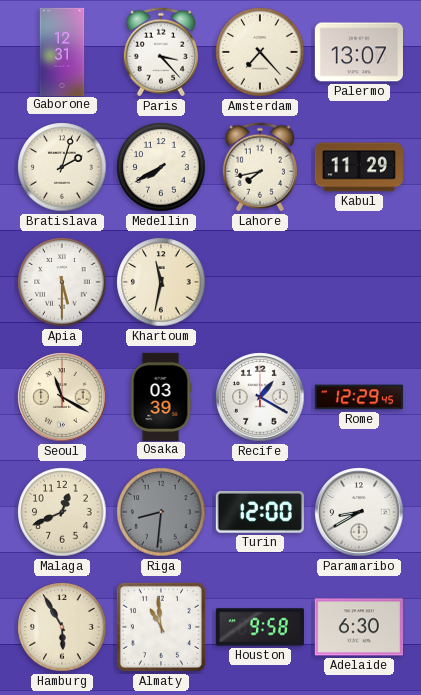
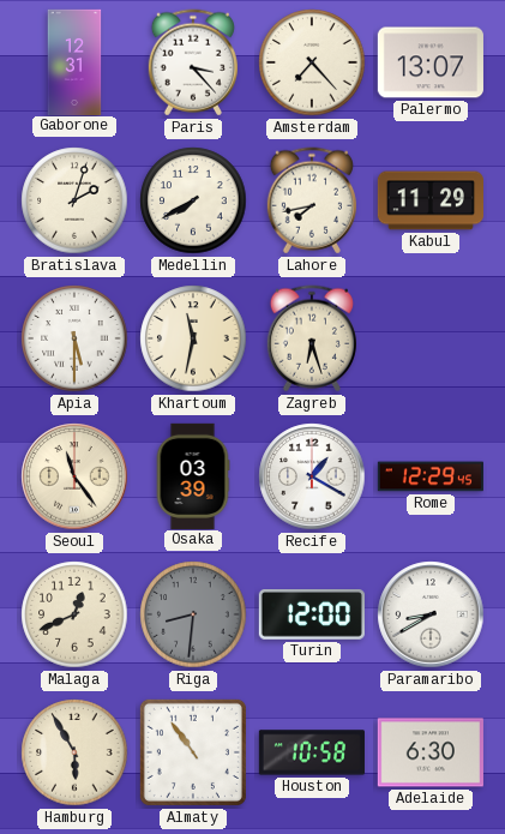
Zagreb: none -> 6:27 (312, 338)
Seoul: 11:20 -> 11:24 (74, 476)
Almaty: 10:59 -> 10:54 (193, 752)
Houston: 9:58 -> 10:58 (312, 752)
